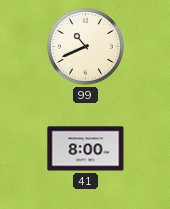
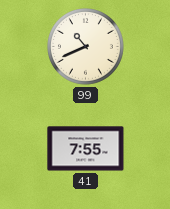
41: 8:00 -> 7:55 (86, 149)
